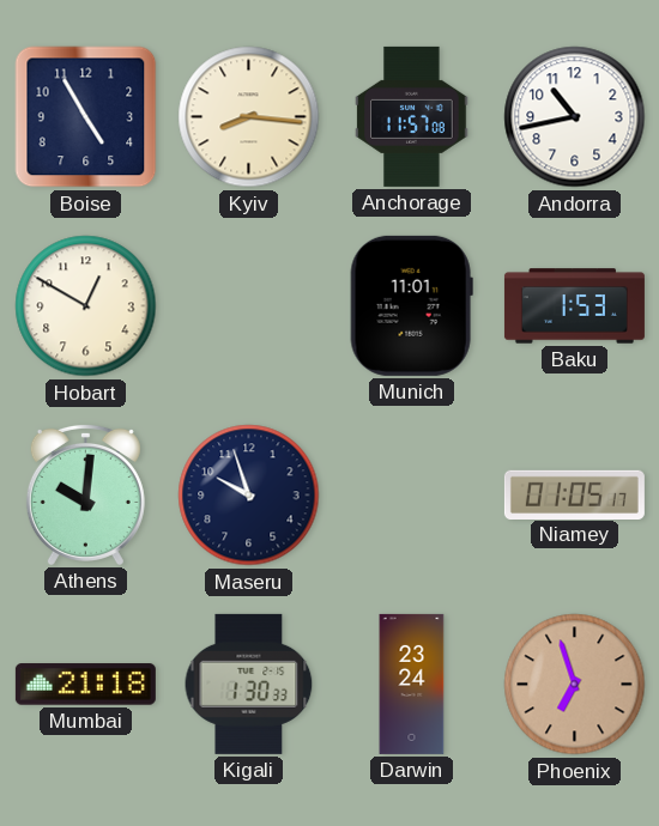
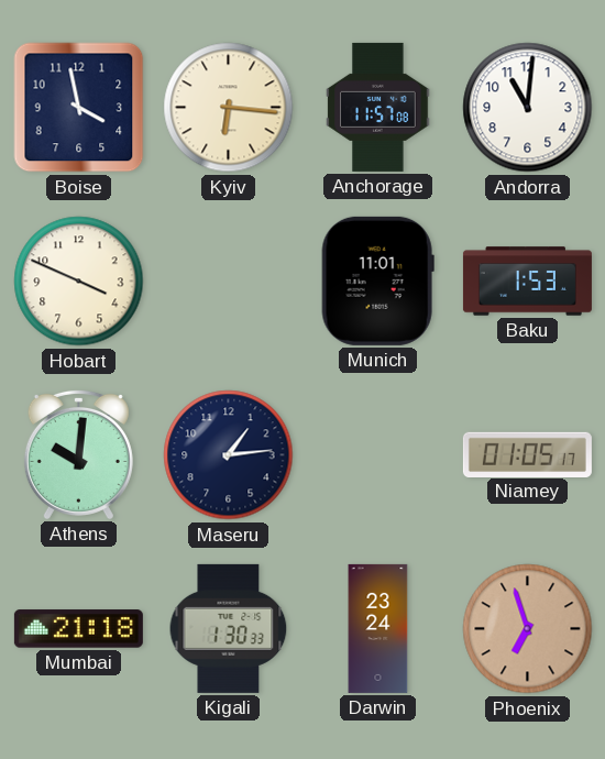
Boise: 4:55 -> 3:58 (79, 108)
Kyiv: 8:16 -> 6:16 (229, 108)
Andorra: 10:43 -> 11:01 (528, 108)
Hobart: 12:50 -> 3:49 (79, 282)
Maseru: 9:57 -> 1:14 (229, 455)
